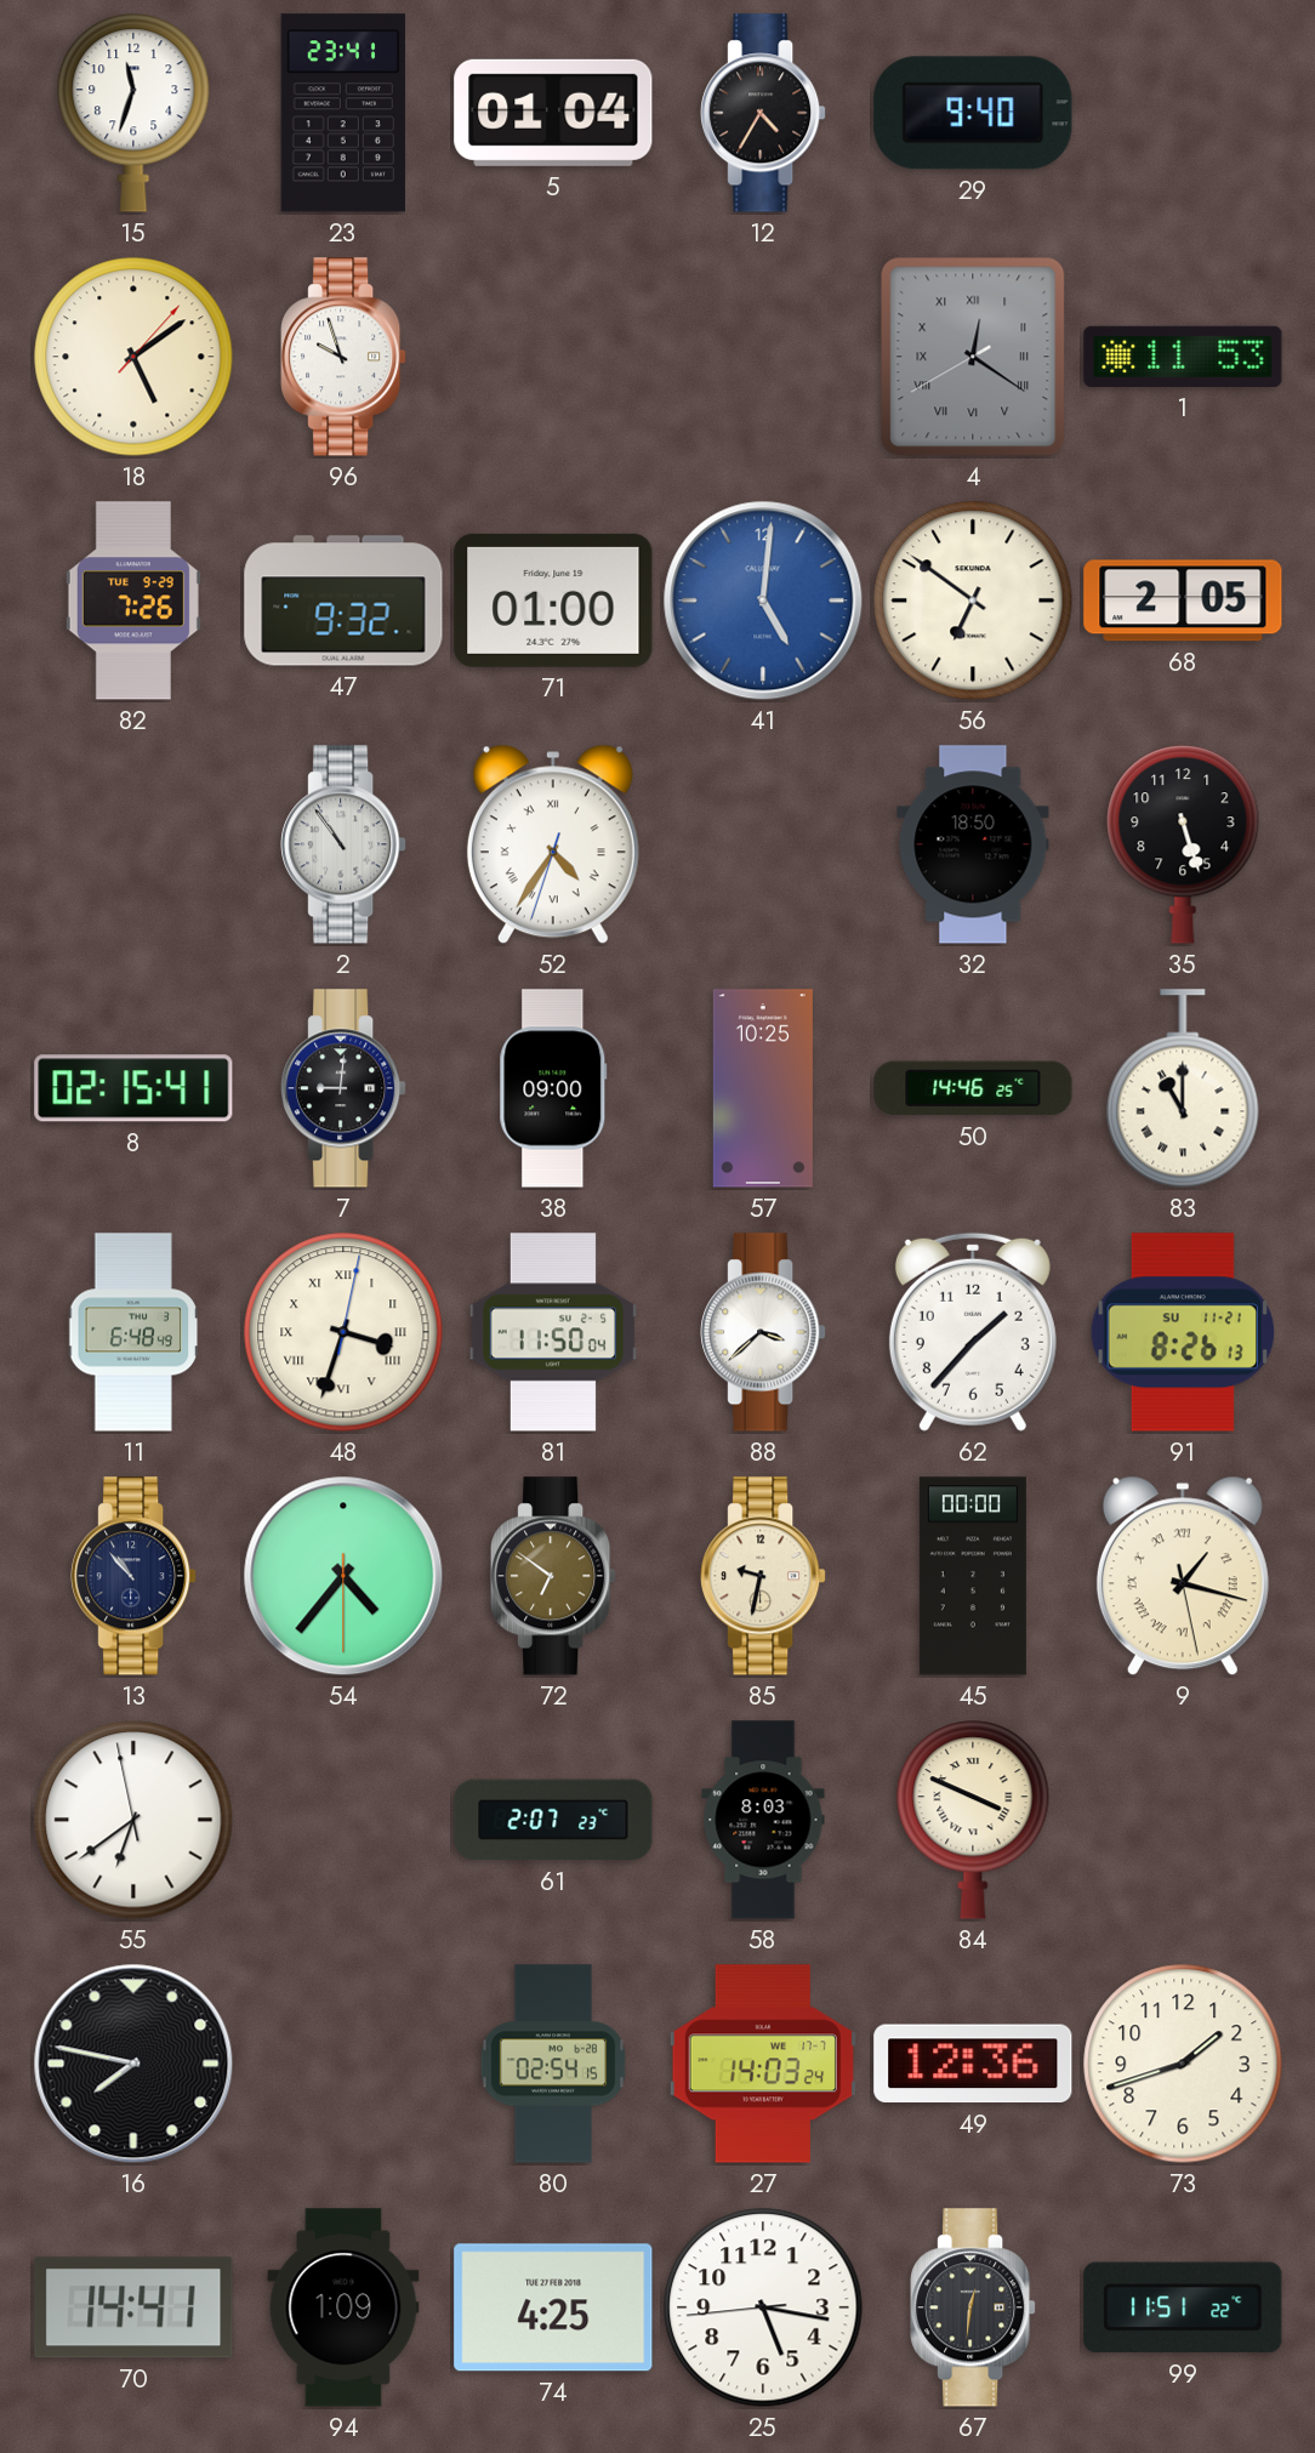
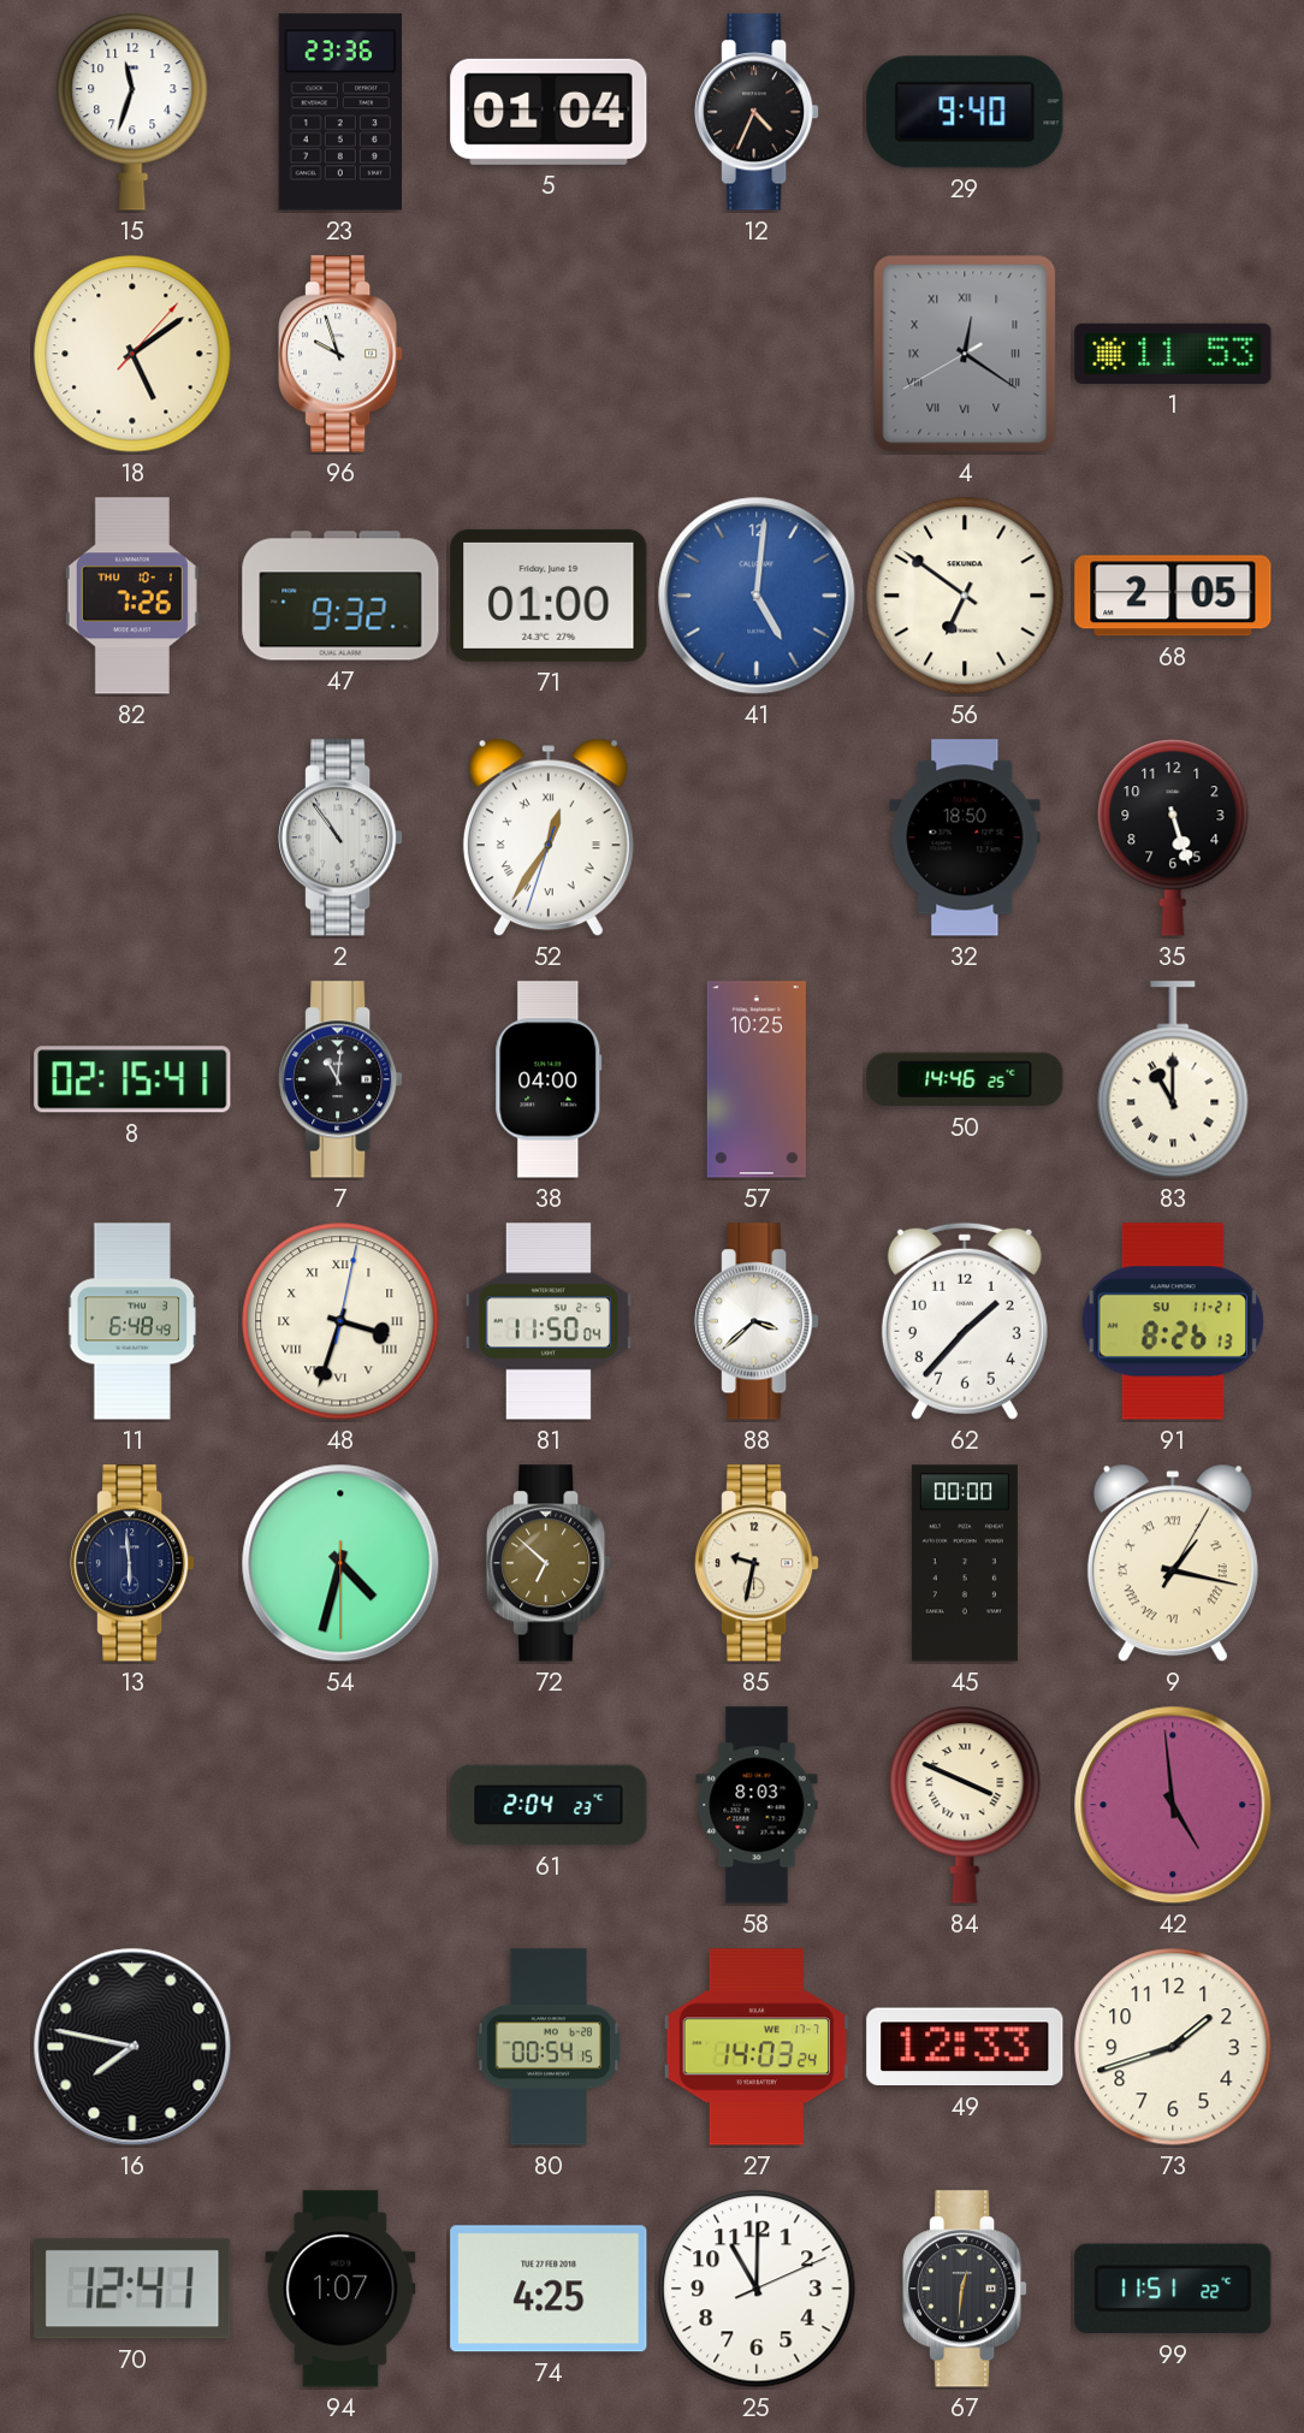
23: 23:41 -> 23:36 (339, 112)
12: 4:35 -> 4:34 (757, 112)
82 date: TUE 9-29 -> THU 10-1 (132, 596)
52: 4:35 -> 12:35 (549, 837)
7: 9:01 -> 11:01 (340, 1079)
38: 09:00 -> 04:00 (549, 1079)
13: 10:53 -> 5:59 (132, 1563)
54: 4:36 -> 4:32 (340, 1563)
72: 6:51 -> 6:52 (549, 1563)
9: 1:17:28 -> 1:17:05 (1173, 1563)
55: 6:38 -> none (133, 1820)
61: 2:07 -> 2:04 (549, 1805)
42: none -> 4:59 (1173, 1805)
80: 02:54 -> 00:54 (549, 2047)
49: 12:36 -> 12:33 (965, 2047)
70: 14:41 -> 12:41 (132, 2289)
94: 1:09 -> 1:07 (340, 2289)
25: 5:16 -> 11:00 (757, 2289)
